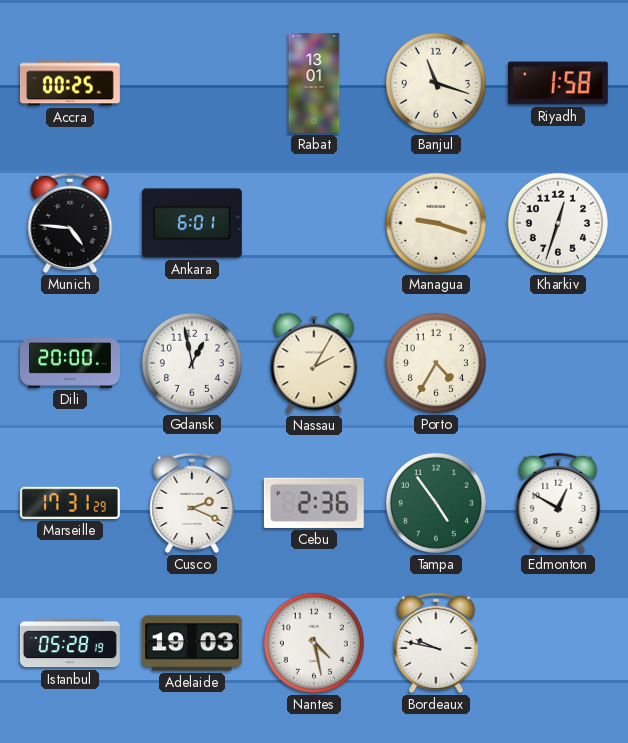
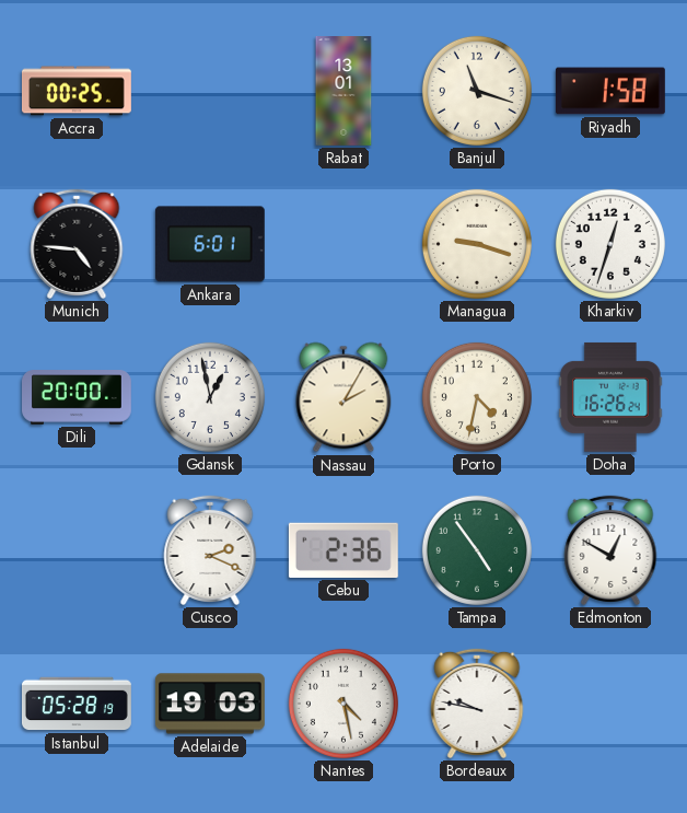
Porto: 4:35 -> 4:32 (477, 397)
Doha: none -> 16:26 (610, 397)
Marseille: 17:31 -> none (70, 503)
